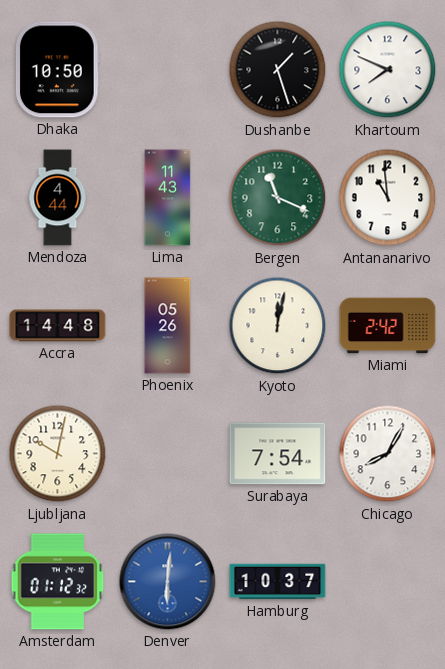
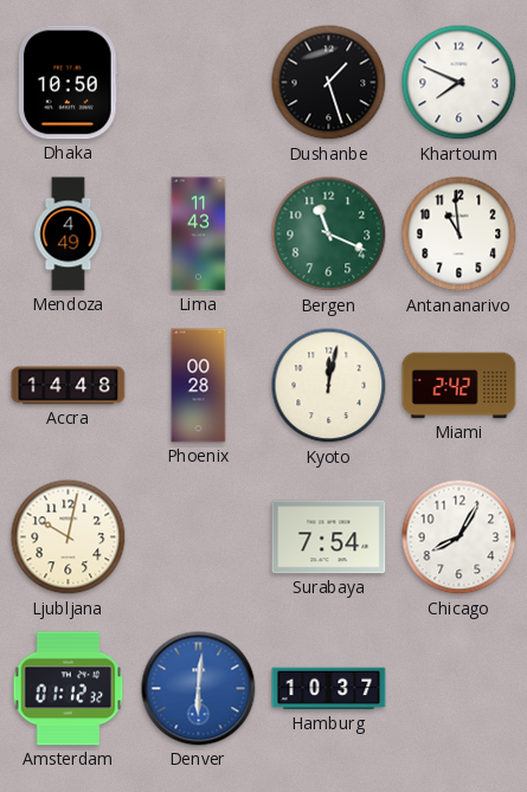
Mendoza: 4:44 -> 4:49 (69, 234)
Phoenix: 05:26 -> 00:28 (199, 386)
